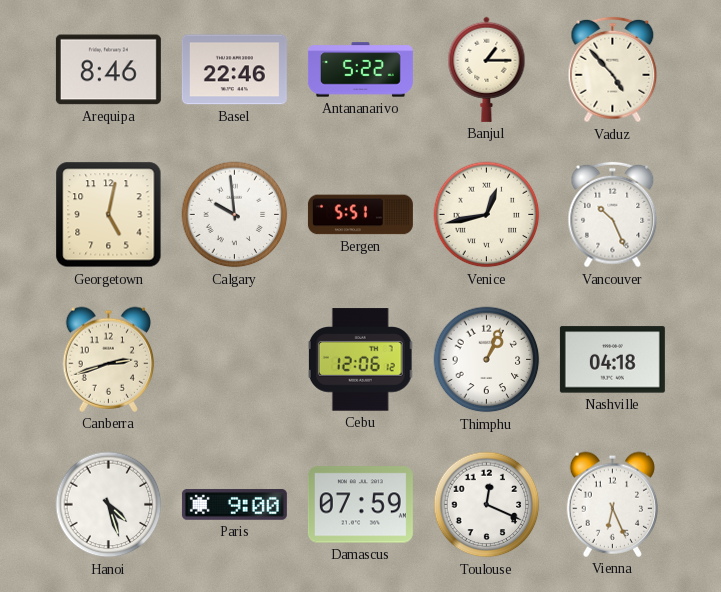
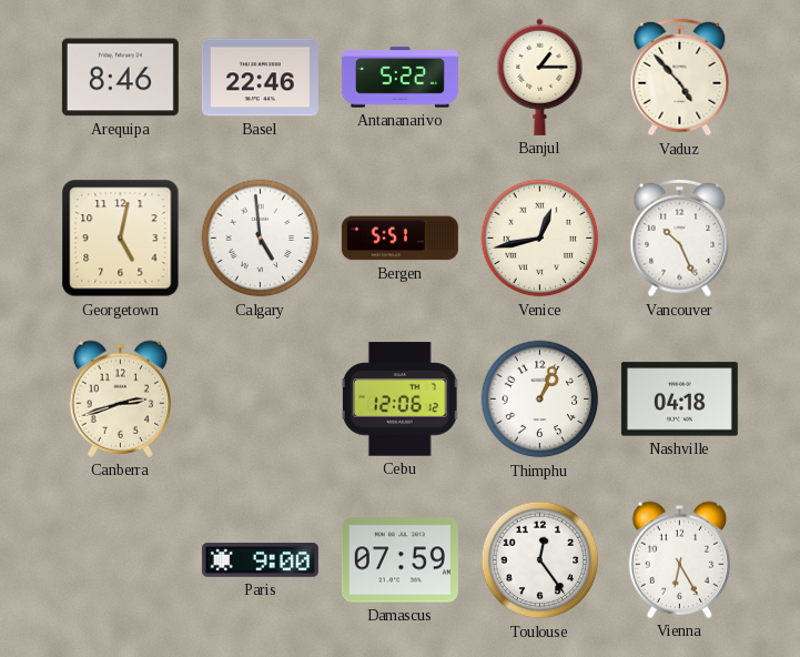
Calgary: 9:59 -> 4:59 (261, 239)
Hanoi: 4:27 -> none (109, 505)
Toulouse: 12:19 -> 12:24 (540, 560)
Vienna: 6:26 -> 6:25 (679, 559)
